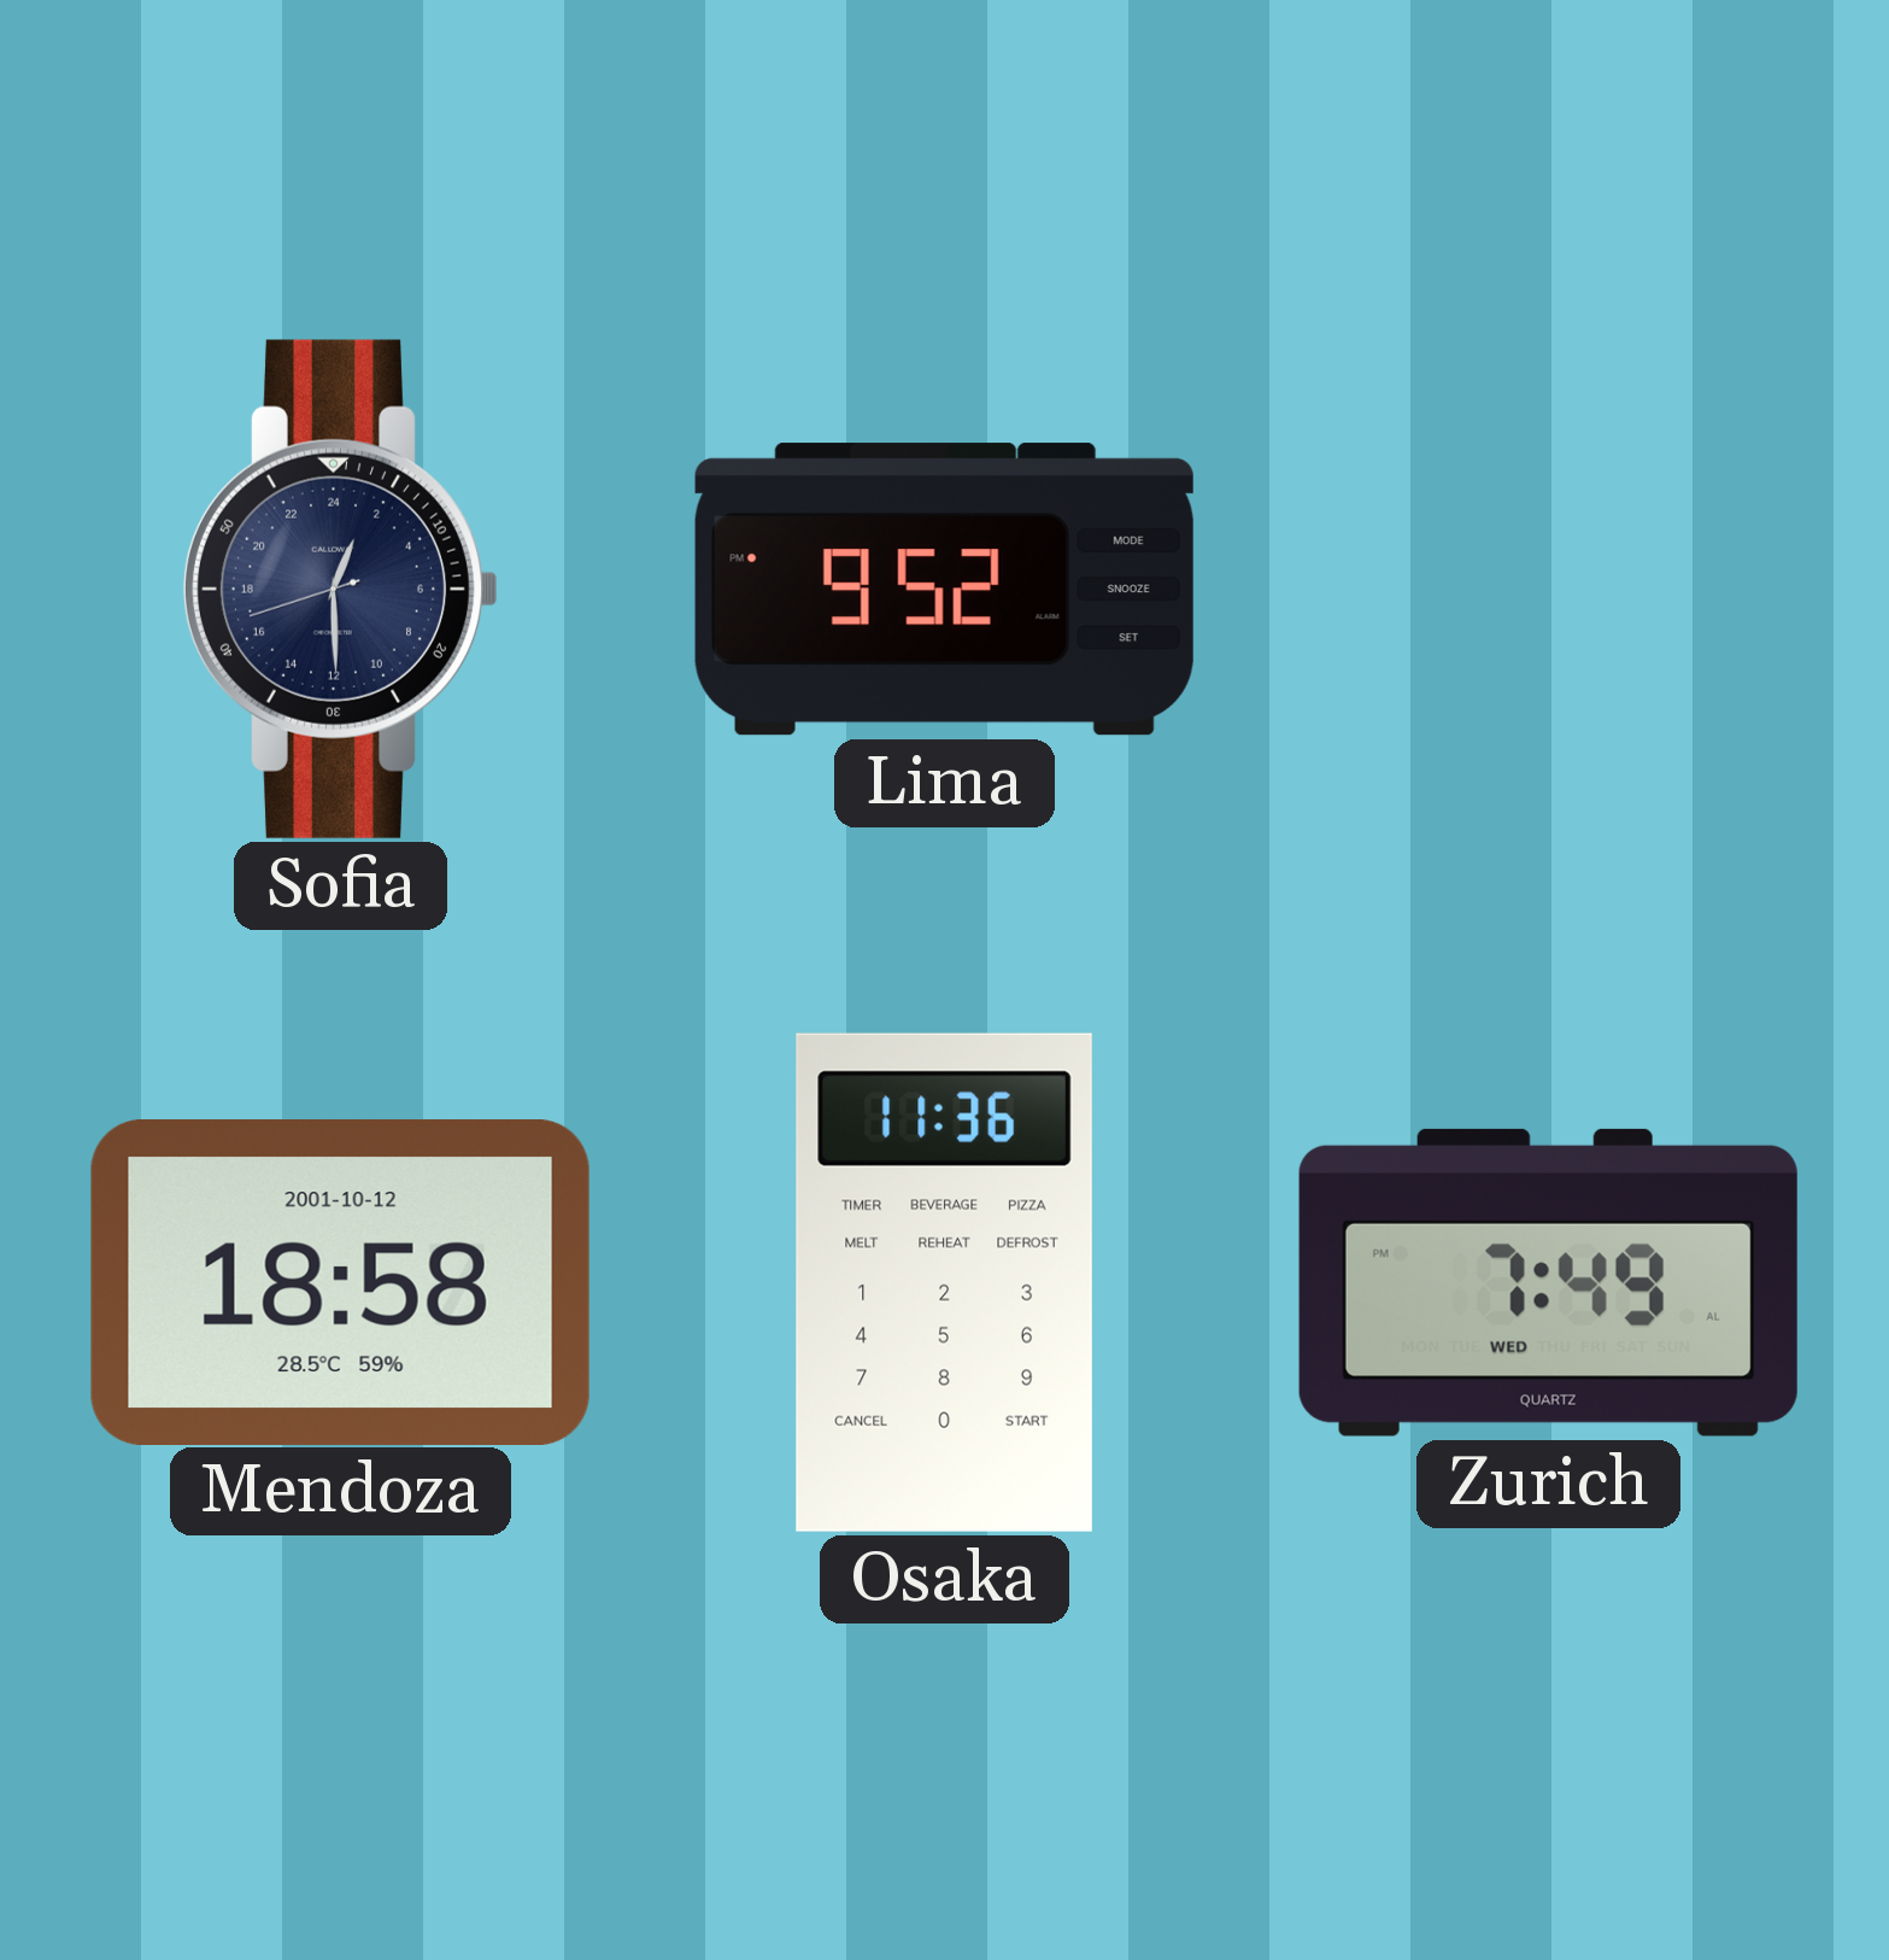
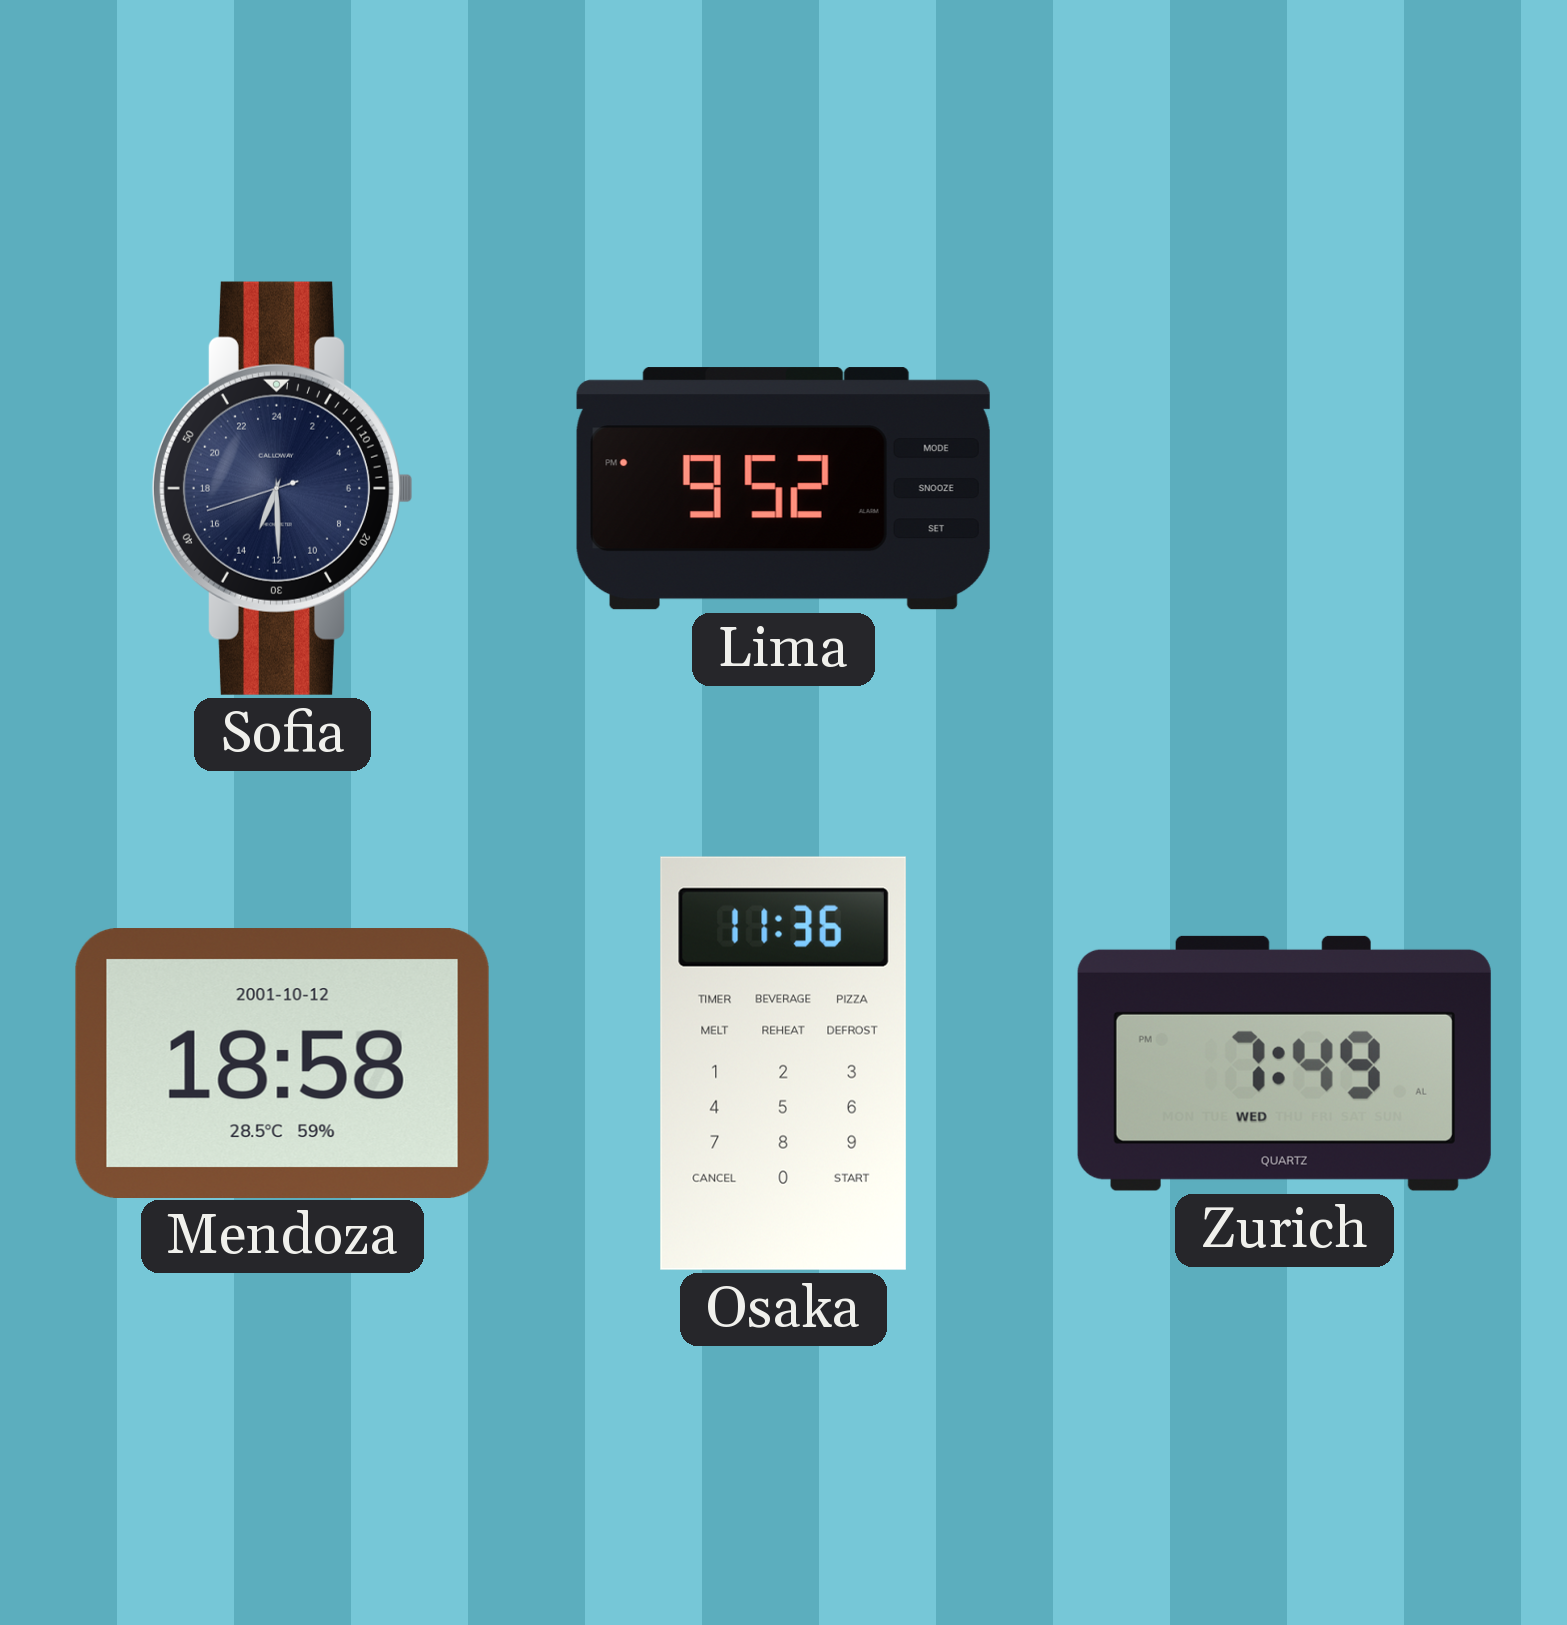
Sofia: 1:29 -> 13:29 (282, 488)
